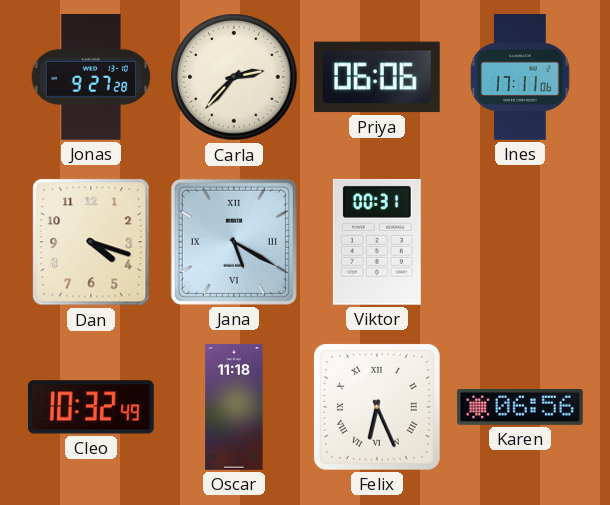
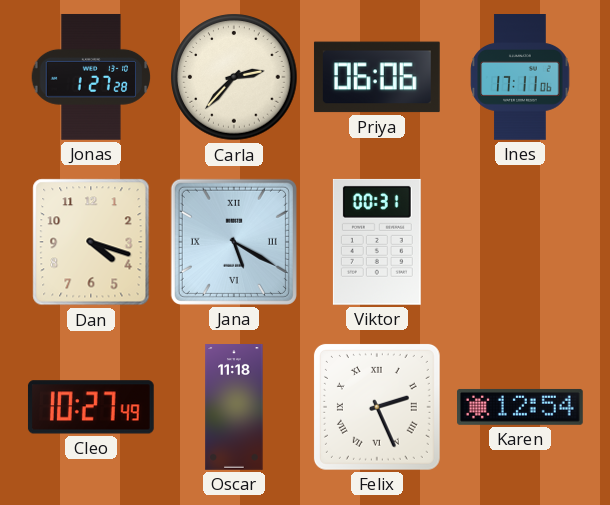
Jonas: 9:27 -> 1:27 (91, 77)
Cleo: 10:32 -> 10:27 (91, 407)
Felix: 6:26 -> 2:26 (377, 407)
Karen: 06:56 -> 12:54 (521, 407)
